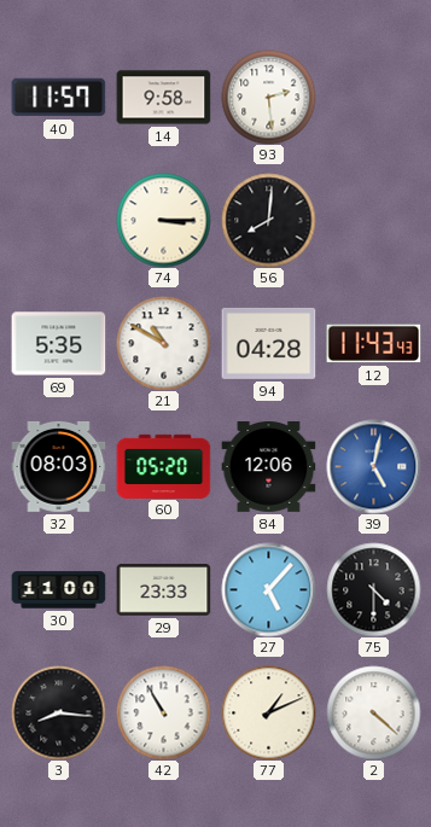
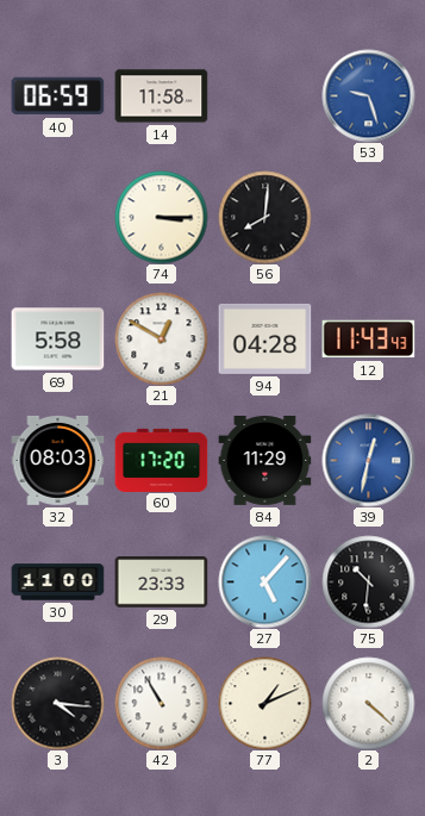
40: 11:57 -> 06:59 (57, 96)
14: 9:58 -> 11:58 (161, 96)
93: 2:29 -> none (268, 97)
53: none -> 9:27 (368, 95)
69: 5:35 -> 5:58 (57, 340)
21: 10:50 -> 12:50 (161, 338)
60: 05:20 -> 17:20 (161, 460)
84: 12:06 -> 11:29 (264, 461)
39: 5:02 -> 12:32 (368, 460)
75: 4:30 -> 10:31 (368, 581)
3: 8:16 -> 4:16 (57, 703)
